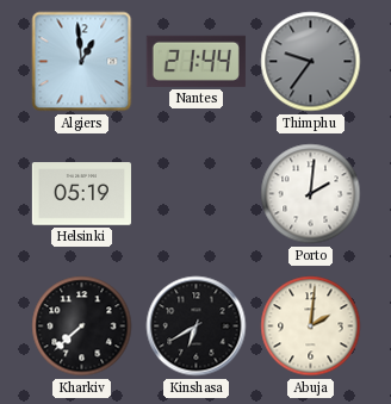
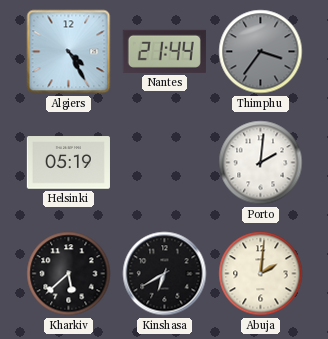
Algiers: 12:59 -> 4:25 (69, 52)
Thimphu: 9:36 -> 3:36 (261, 52)
Kharkiv: 7:38 -> 5:38 (69, 274)
